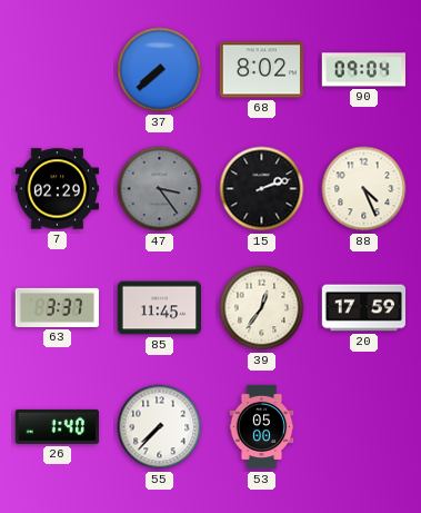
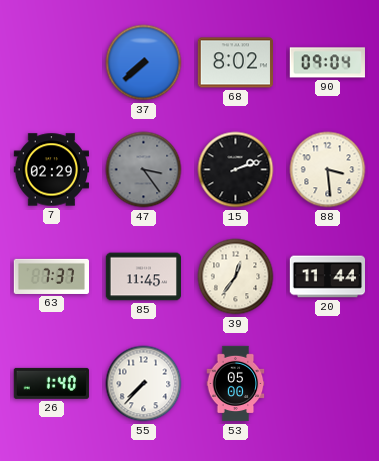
88: 4:26 -> 3:29 (328, 170)
63: 3:37 -> 7:37 (51, 276)
20: 17:59 -> 11:44 (327, 277)
